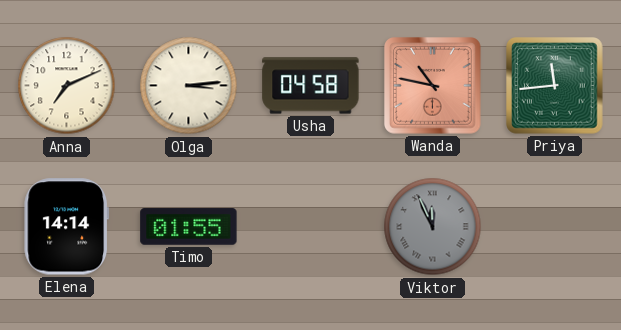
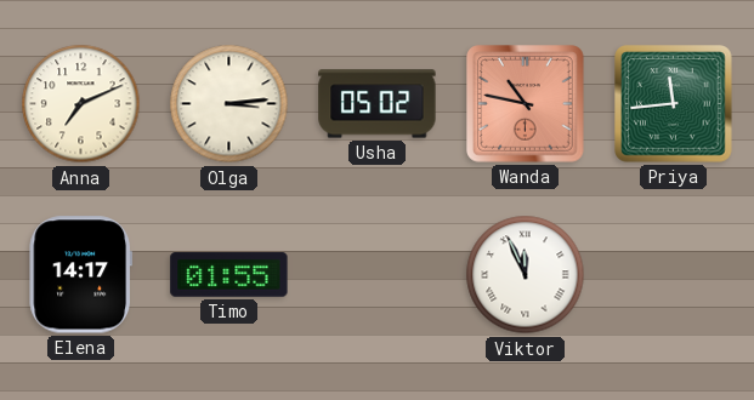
Usha: 04:58 -> 05:02 (378, 104)
Elena: 14:14 -> 14:17 (81, 275)
Viktor dial: grey -> white (526, 275)
